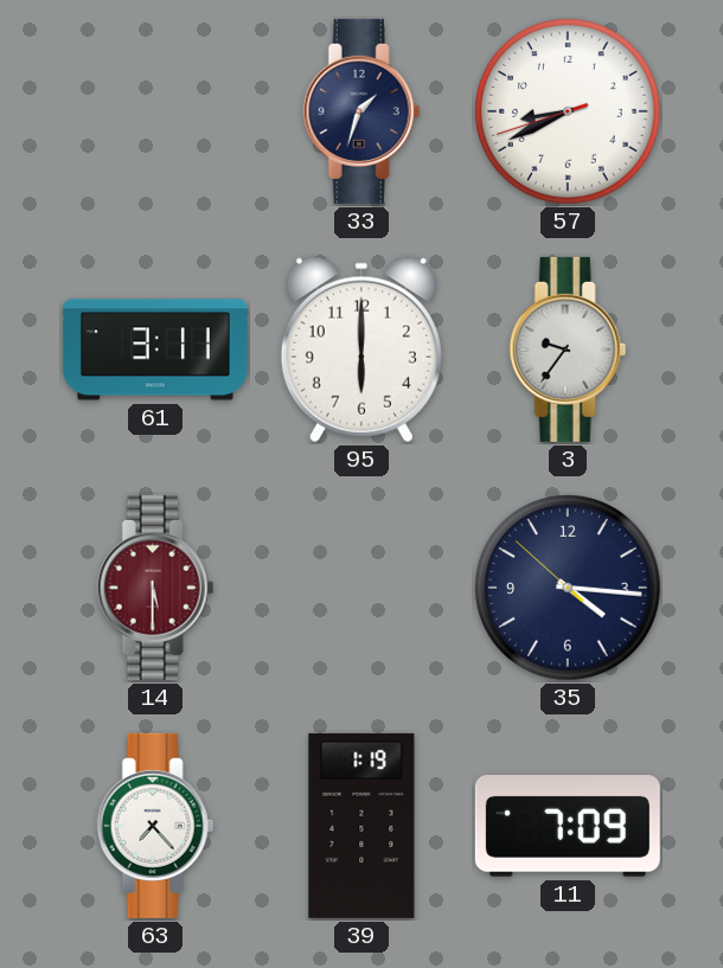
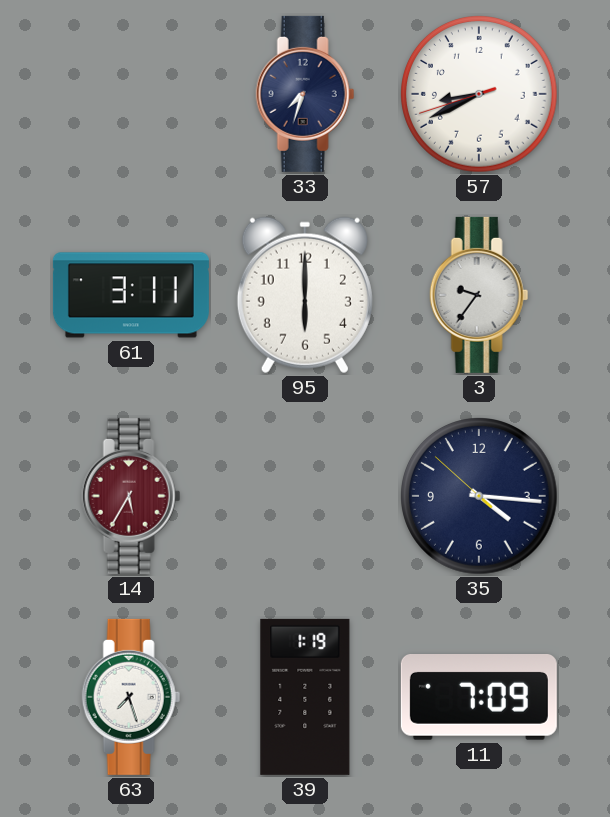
33: 1:33 -> 7:33 (305, 94)
14: 5:30 -> 5:35 (131, 496)
63: 7:23 -> 7:27 (131, 697)
